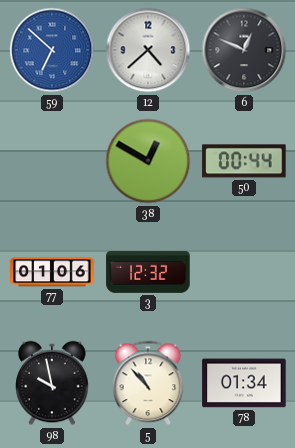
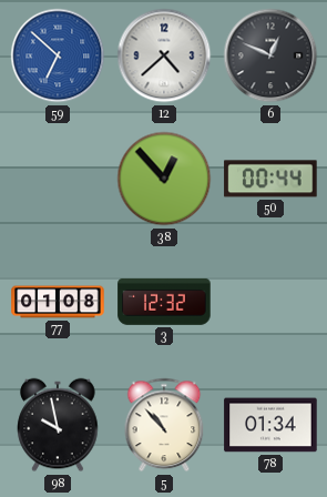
38: 12:50 -> 12:53 (164, 179)
77: 01:06 -> 01:08 (58, 302)
